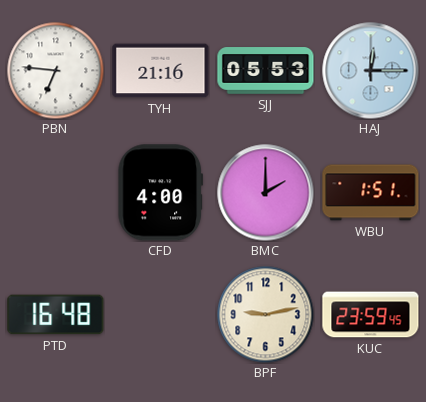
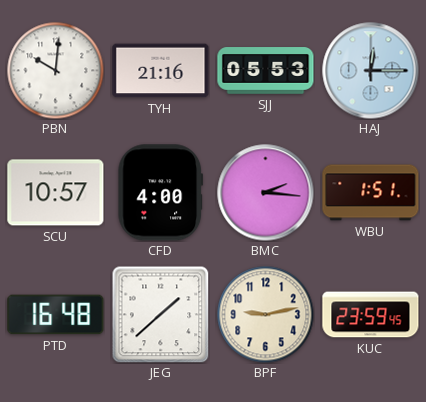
PBN: 6:46 -> 10:01 (55, 70)
SCU: none -> 10:57 (56, 193)
BMC: 2:00 -> 2:16 (266, 193)
JEG: none -> 1:38 (160, 314)
